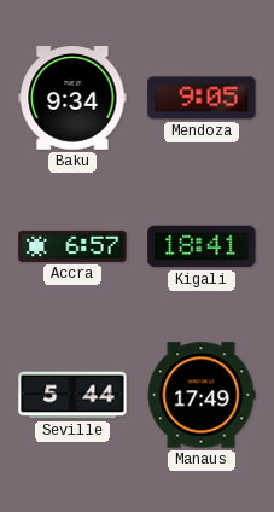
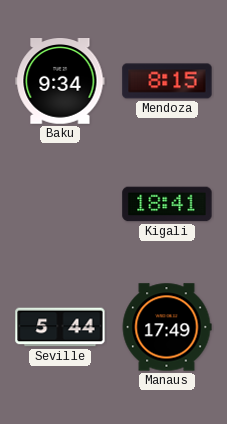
Mendoza: 9:05 -> 8:15 (167, 81)
Accra: 6:57 -> none (72, 246)
